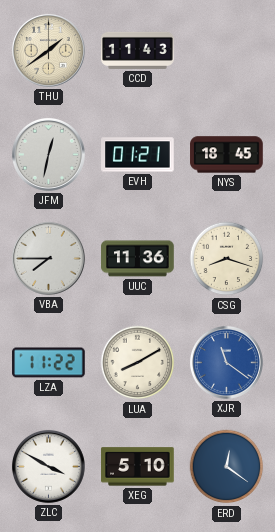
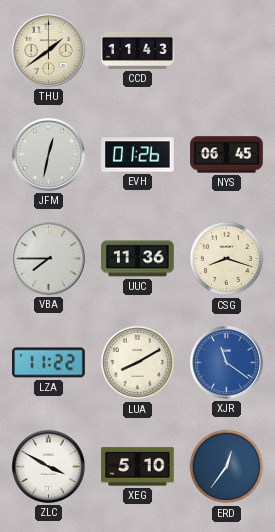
EVH: 01:21 -> 01:26 (138, 155)
NYS: 18:45 -> 06:45 (227, 155)
ERD: 12:21 -> 12:36 (227, 467)
